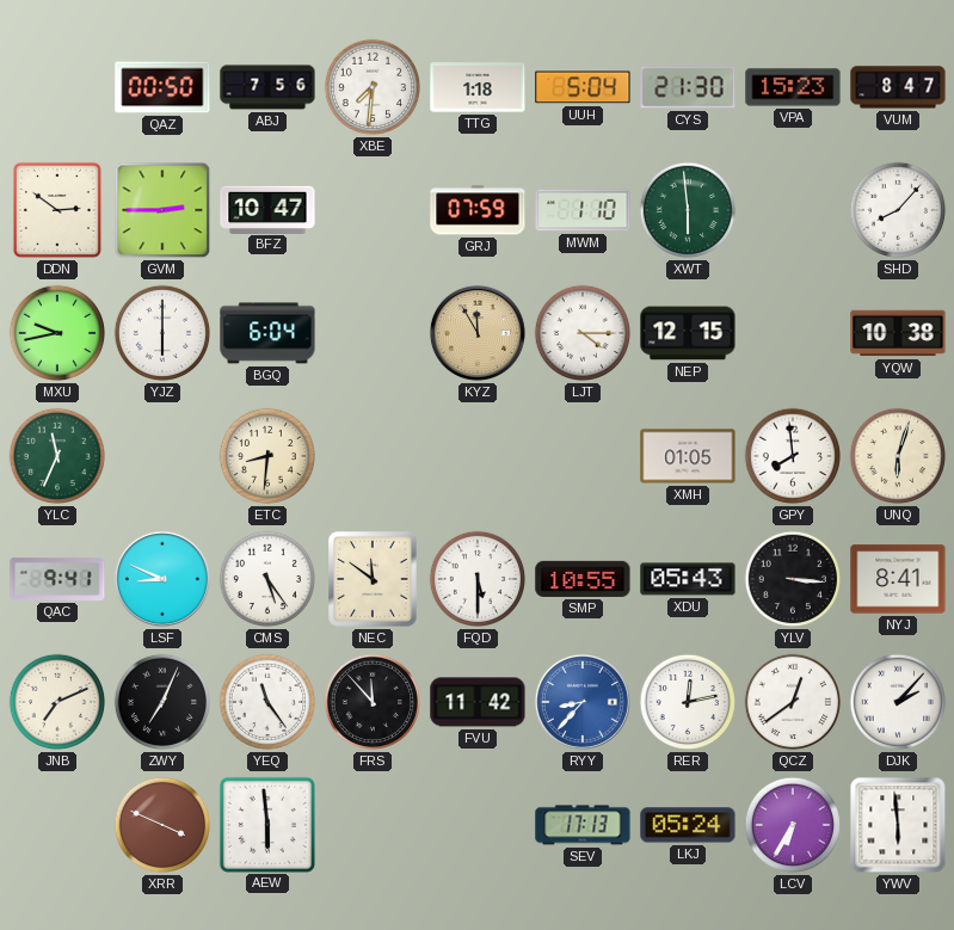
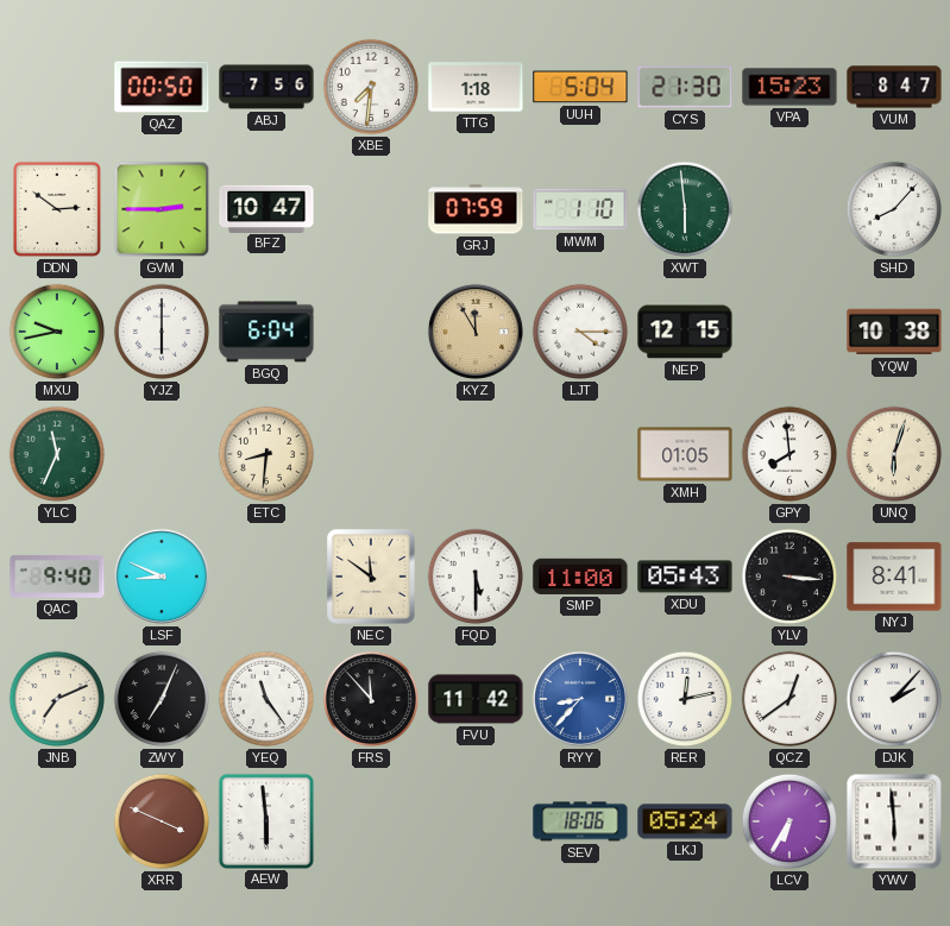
QAC: 9:41 -> 9:40 (57, 577)
CMS: 5:24 -> none (267, 579)
SMP: 10:55 -> 11:00 (580, 577)
SEV: 17:13 -> 18:06 (580, 821)
